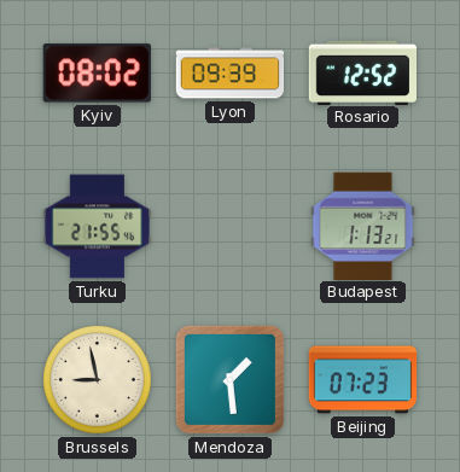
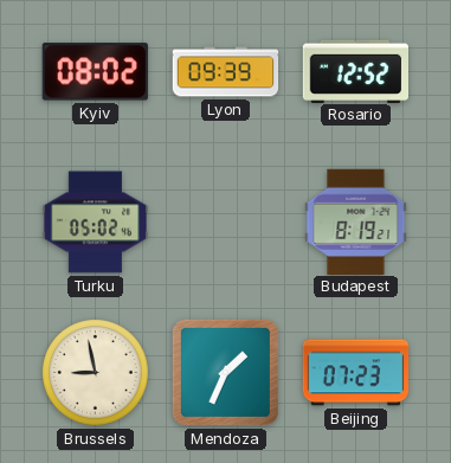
Turku: 21:55 -> 05:02 (96, 223)
Budapest: 1:13 -> 8:19 (356, 221)
Mendoza: 1:29 -> 1:34 (225, 372)
